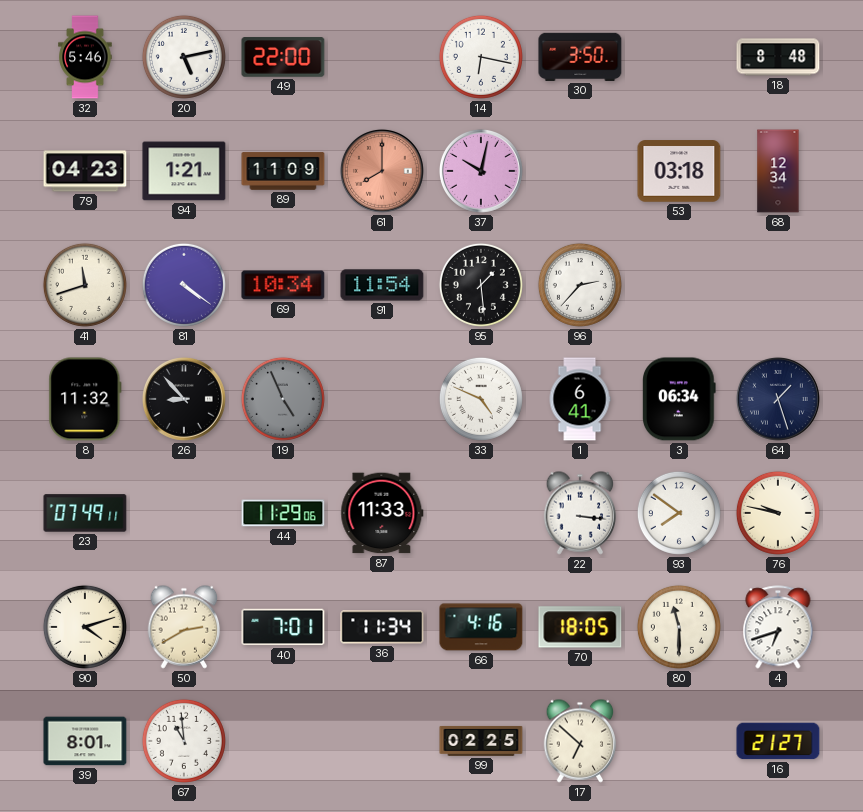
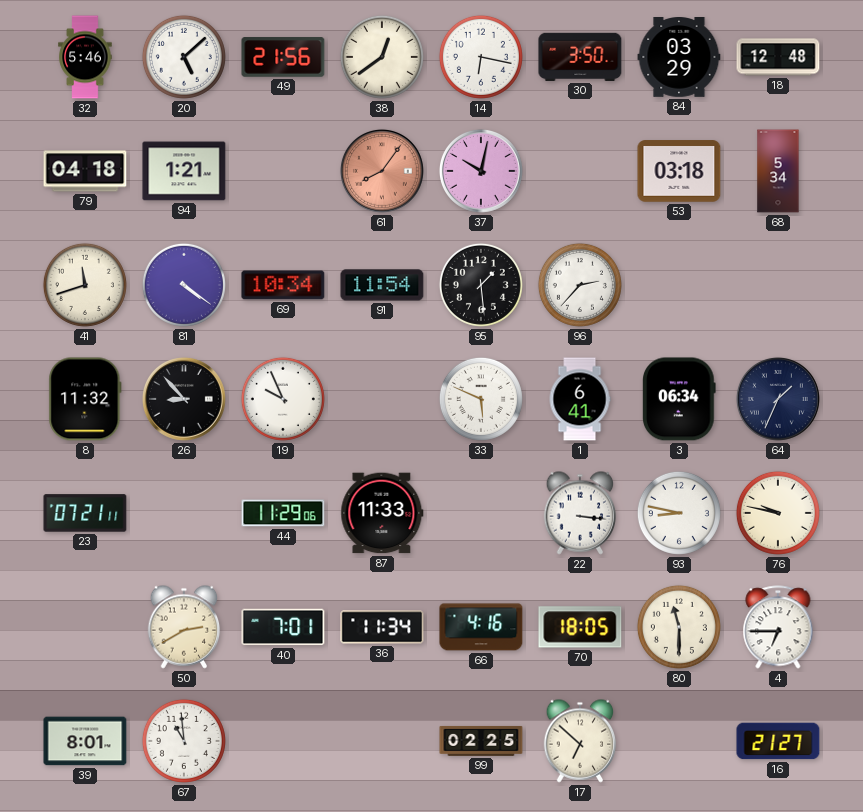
20: 5:13 -> 5:08 (184, 57)
49: 22:00 -> 21:56 (283, 57)
38: none -> 12:39 (382, 57)
84: none -> 03:29 (679, 58)
18: 8:48 -> 12:48 (778, 57)
79: 04:23 -> 04:18 (85, 171)
89: 11:09 -> none (283, 171)
61: 8:00 -> 8:06 (382, 171)
68: 12:34 -> 5:34 (778, 171)
19: 4:56 -> 9:56 (283, 399)
19 dial: grey -> white (283, 399)
33: 4:49 -> 5:49 (481, 399)
64: 1:27 -> 1:34 (778, 399)
23: 07:49 -> 07:21 (85, 513)
93: 7:51 -> 8:47 (679, 513)
90: 4:12 -> none (85, 627)
4: 6:42 -> 6:45 (778, 627)
